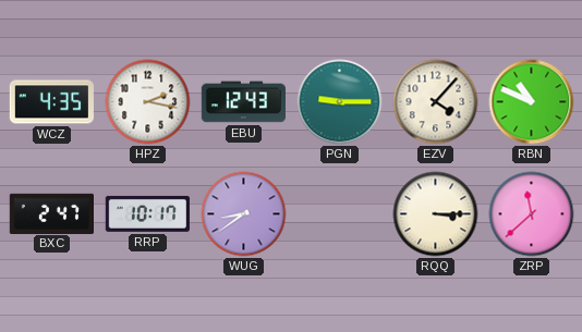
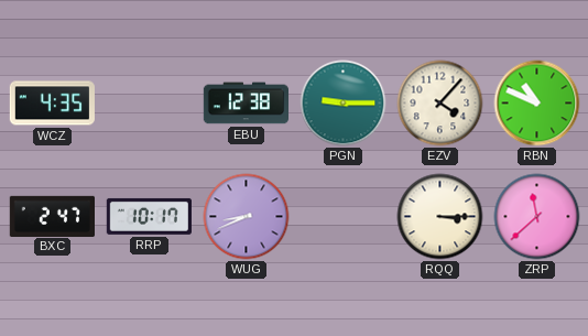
HPZ: 2:17 -> none (148, 102)
EBU: 12:43 -> 12:38 (246, 104)
WUG: 8:39 -> 8:41 (247, 217)
